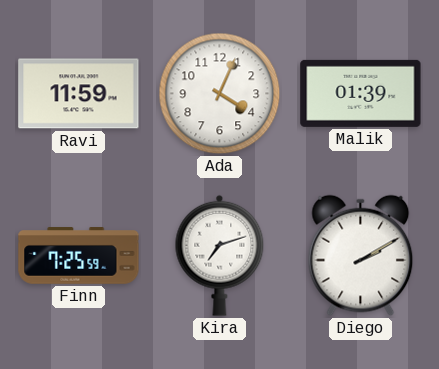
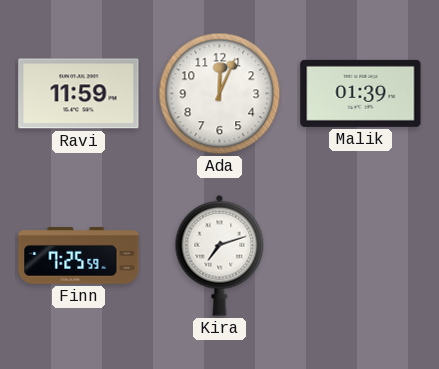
Ada: 4:04 -> 12:04 (220, 94)
Diego: 2:10 -> none (361, 256)
